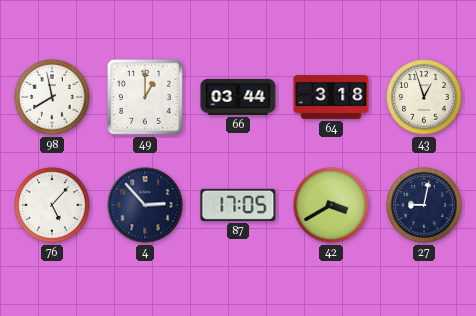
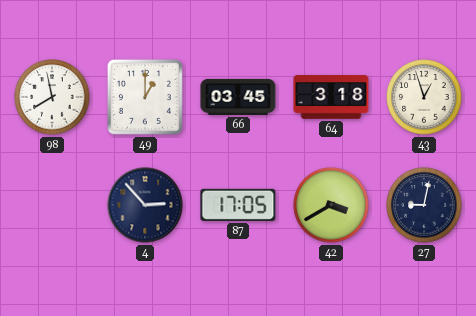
66: 03:44 -> 03:45 (238, 97)
76: 5:07 -> none (52, 205)
